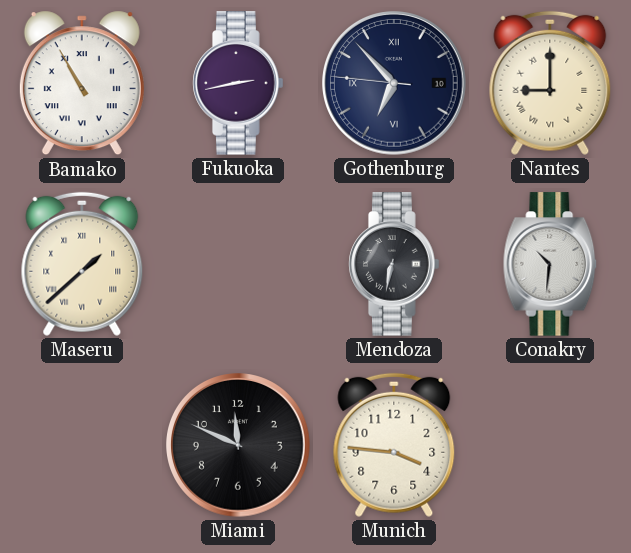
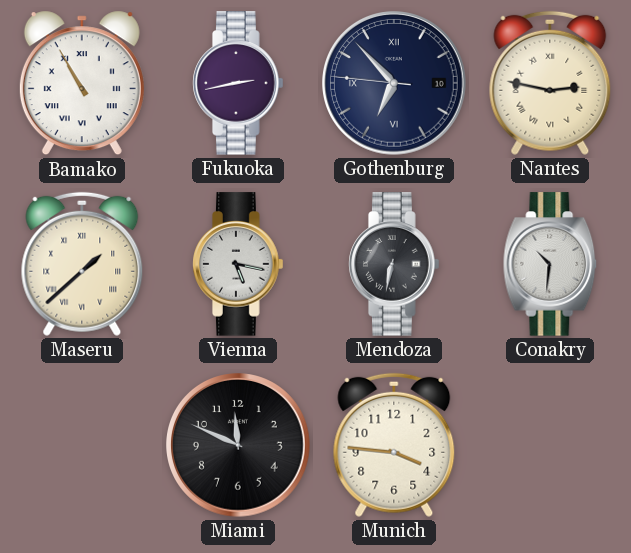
Nantes: 9:00 -> 2:47 (550, 83)
Vienna: none -> 5:17 (238, 264)
